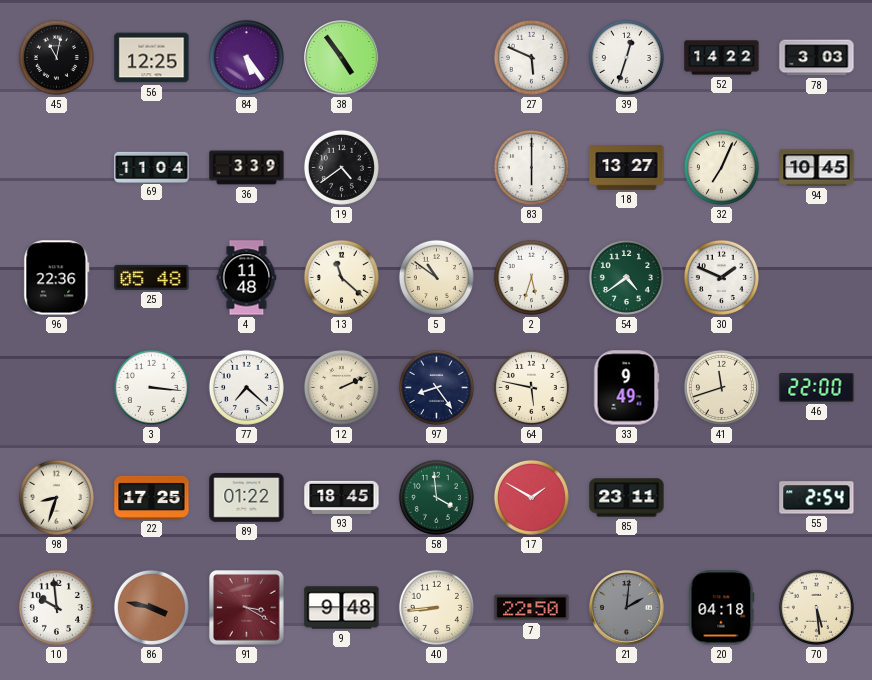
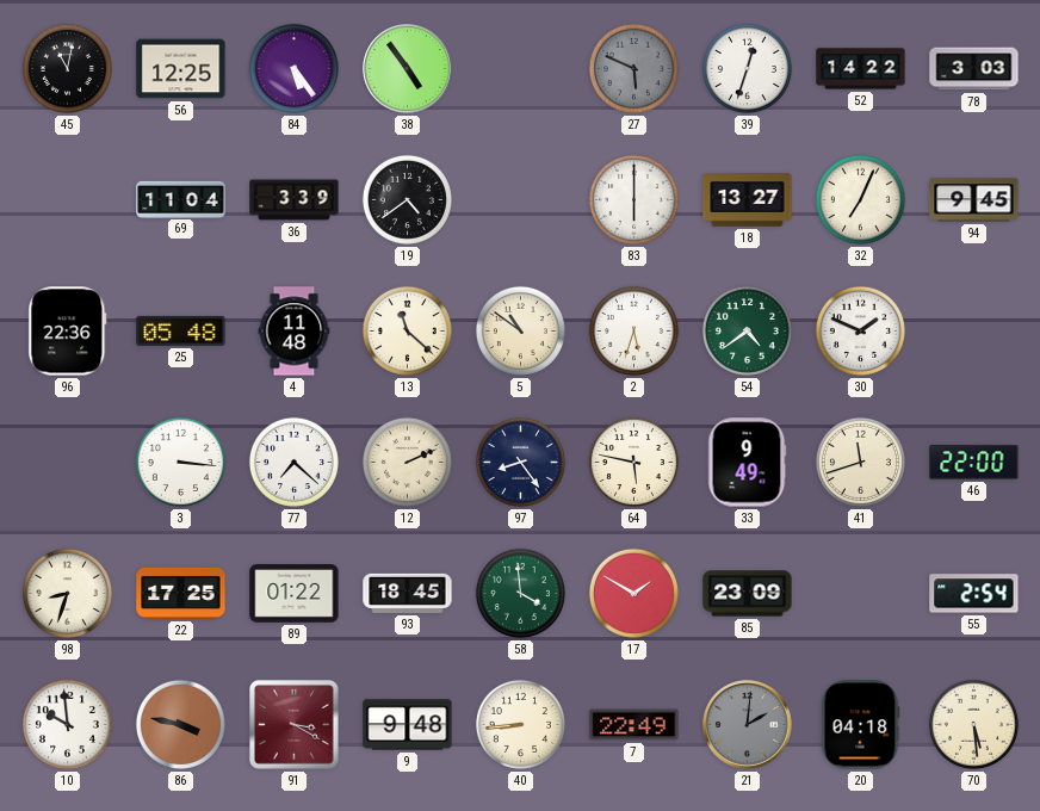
27 dial: white -> grey (633, 68)
94: 10:45 -> 9:45 (974, 200)
85: 23:11 -> 23:09 (748, 594)
7: 22:50 -> 22:49 (634, 725)
